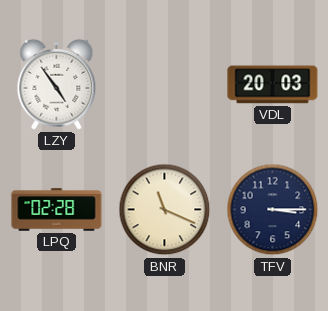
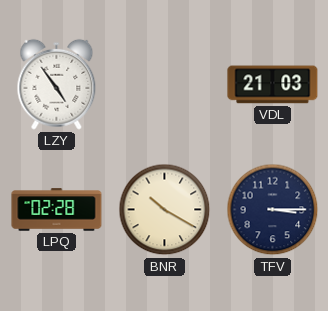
VDL: 20:03 -> 21:03 (273, 85)
BNR: 11:19 -> 10:20 (165, 210)
